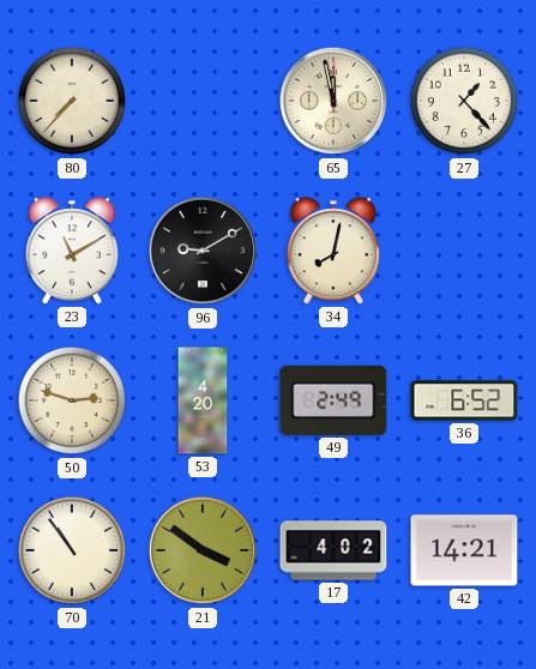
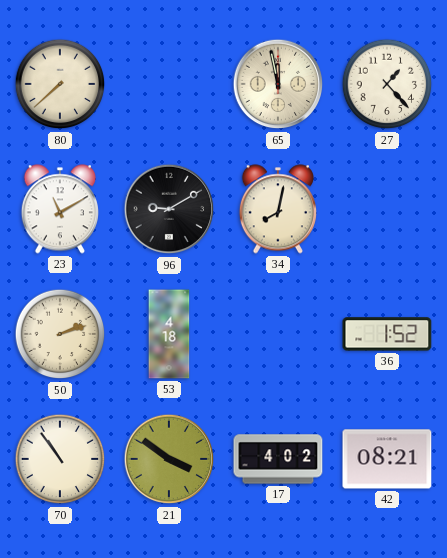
80: 7:37 -> 7:38 (60, 84)
50: 2:48 -> 2:12 (60, 334)
53: 4:20 -> 4:18 (169, 334)
49: 2:49 -> none (333, 400)
36: 6:52 -> 1:52 (387, 334)
42: 14:21 -> 08:21 (387, 459)
